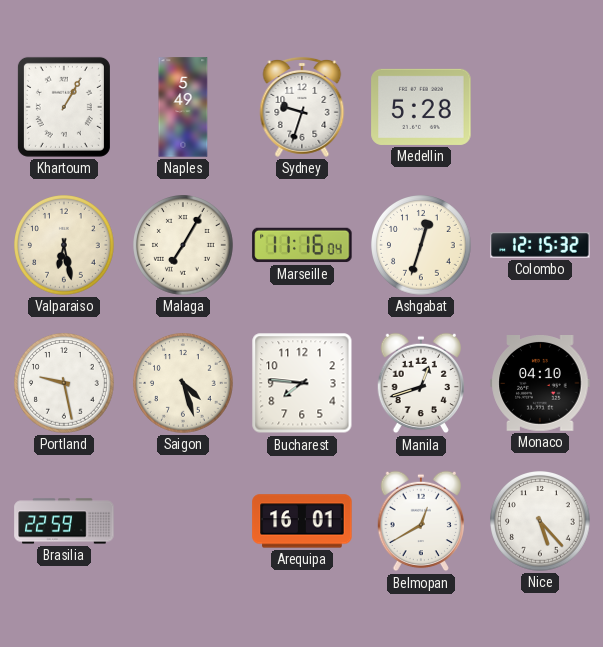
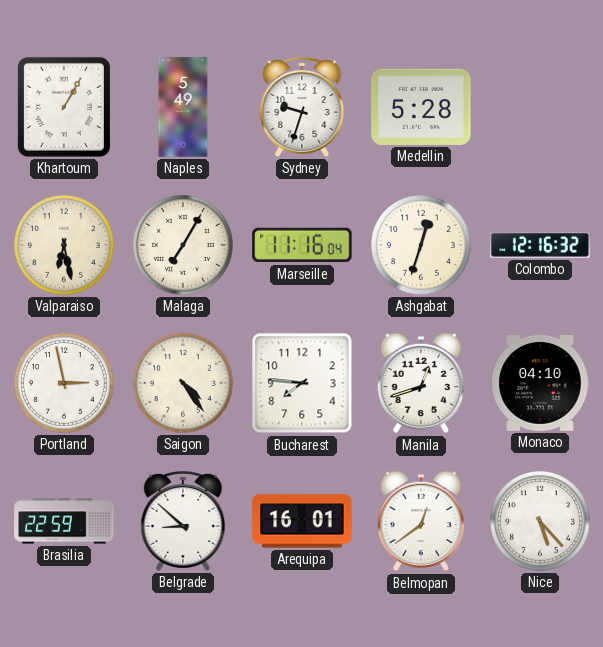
Colombo: 12:15 -> 12:16 (540, 245)
Portland: 9:28 -> 2:58 (65, 384)
Saigon: 4:27 -> 4:24 (184, 384)
Belgrade: none -> 8:52 (183, 521)
Belmopan: 12:40 -> 12:39 (420, 521)
